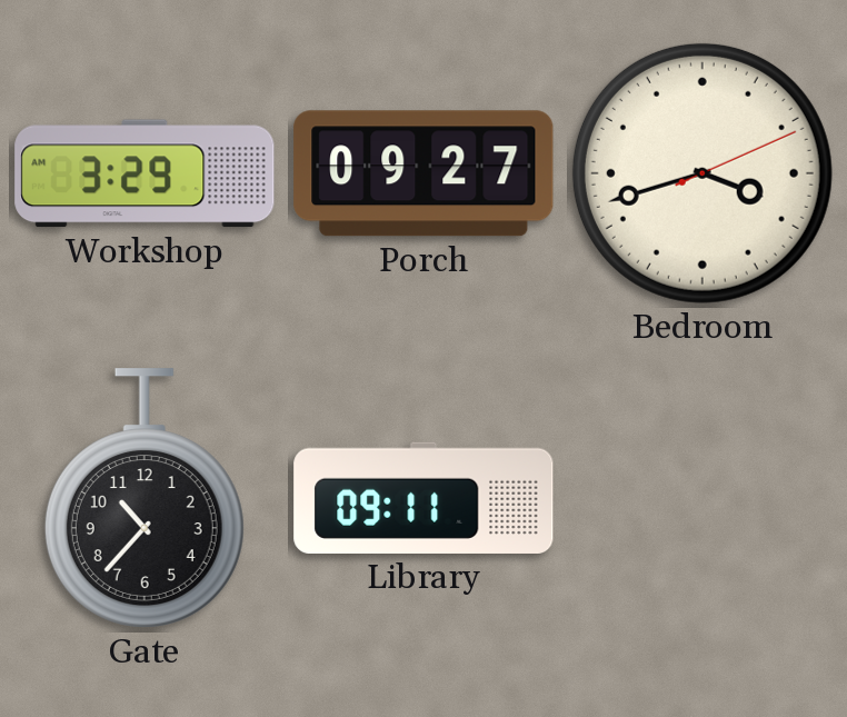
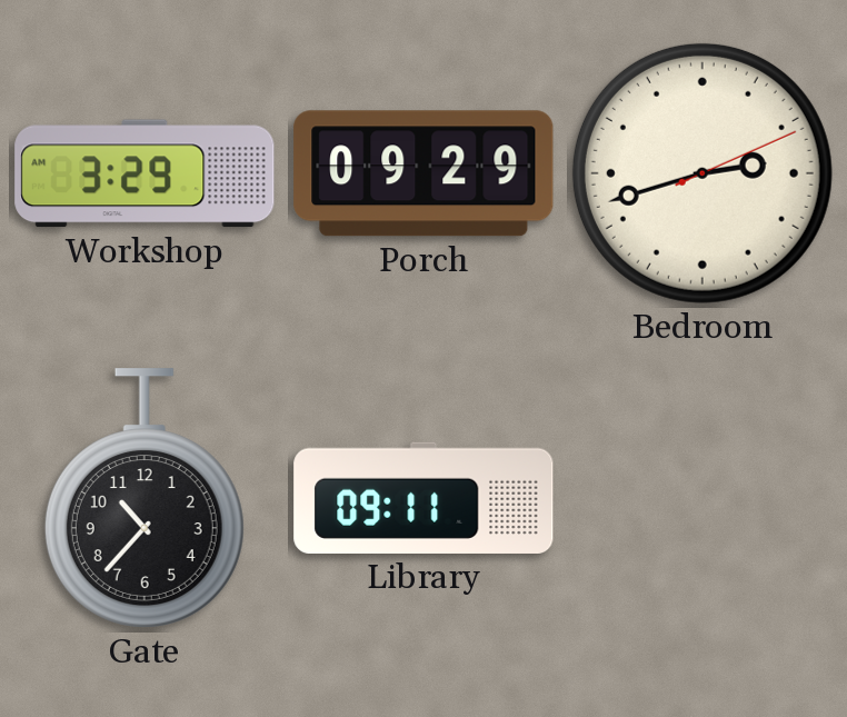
Porch: 09:27 -> 09:29 (423, 173)
Bedroom: 3:42 -> 2:42 (702, 173)
